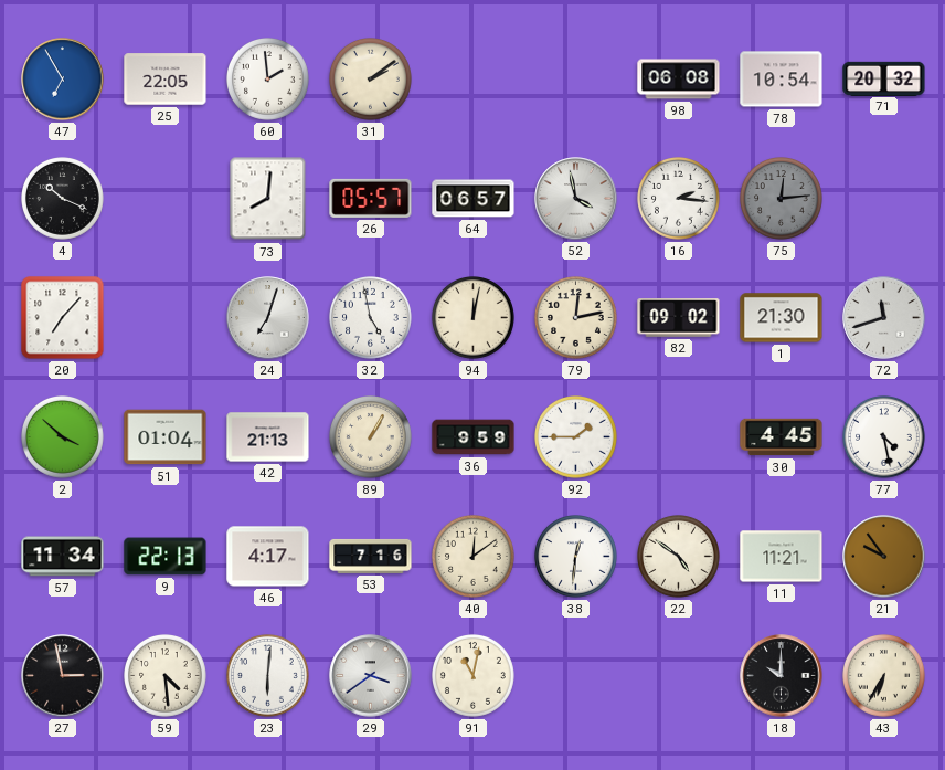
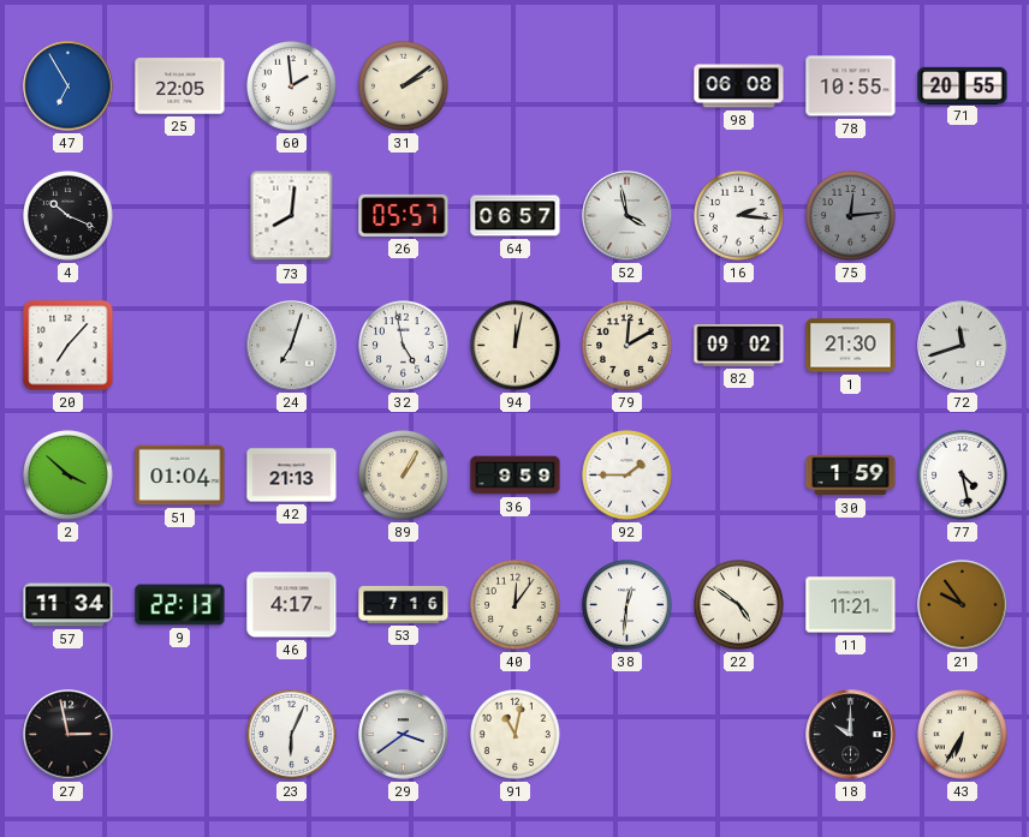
78: 10:54 -> 10:55 (851, 86)
71: 20:32 -> 20:55 (963, 85)
79: 12:13 -> 12:10 (627, 346)
30: 4:45 -> 1:59 (851, 476)
40: 12:09 -> 12:06 (516, 605)
59: 4:29 -> none (166, 676)
23: 6:01 -> 6:04 (292, 735)
